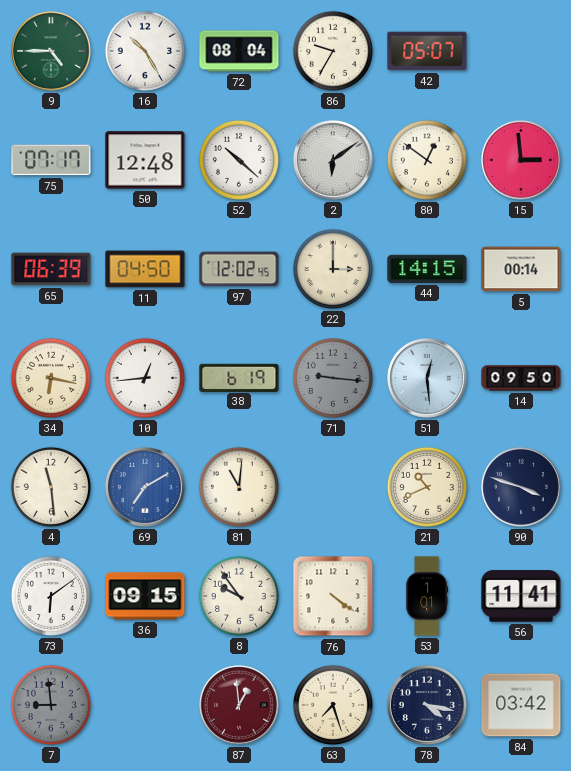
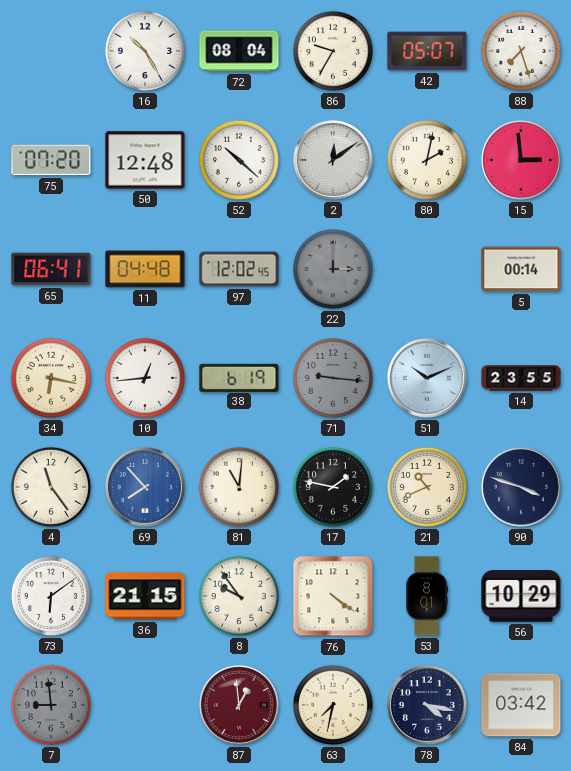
9: 4:45 -> none (51, 51)
88: none -> 7:27 (521, 51)
75: 07:17 -> 07:20 (51, 160)
2: 6:09 -> 12:09 (333, 160)
80: 12:51 -> 2:02 (427, 160)
65: 06:39 -> 06:41 (51, 269)
11: 04:50 -> 04:48 (145, 269)
22 dial: cream -> grey (333, 269)
44: 14:15 -> none (427, 269)
51: 12:29 -> 10:11 (427, 378)
14: 09:50 -> 23:55 (521, 378)
4: 11:29 -> 11:24 (51, 487)
69: 7:10 -> 7:53 (145, 487)
17: none -> 1:47 (333, 487)
36: 09:15 -> 21:15 (145, 596)
53: 1:01 -> 8:01 (427, 596)
56: 11:41 -> 10:29 (521, 596)
63: 7:27 -> 7:32 (333, 705)
